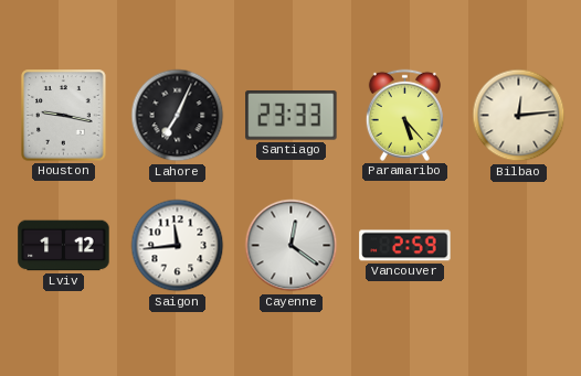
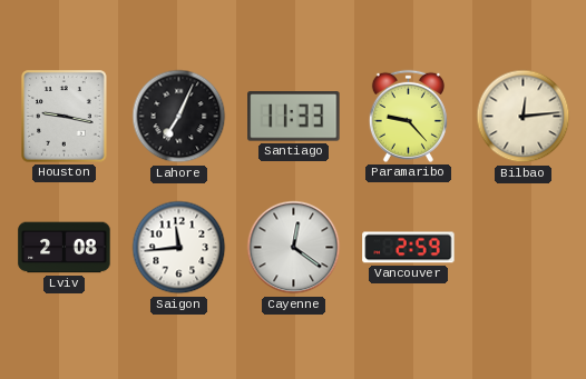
Santiago: 23:33 -> 11:33 (294, 117)
Paramaribo: 5:23 -> 9:23 (408, 116)
Lviv: 1:12 -> 2:08 (65, 248)
